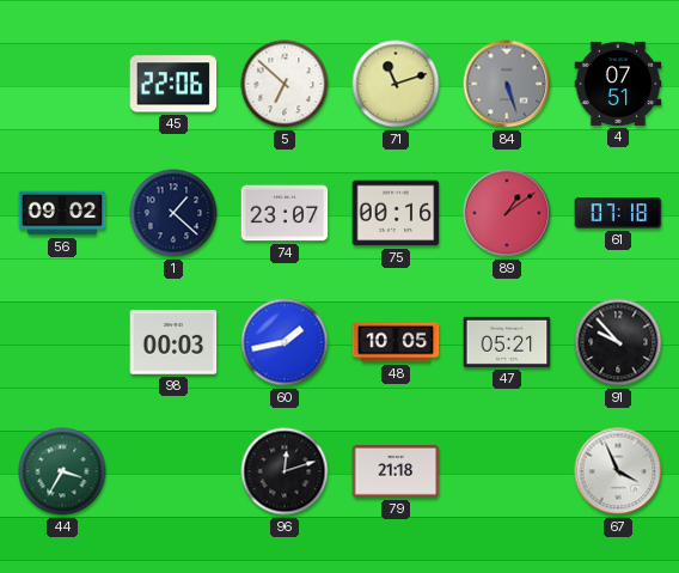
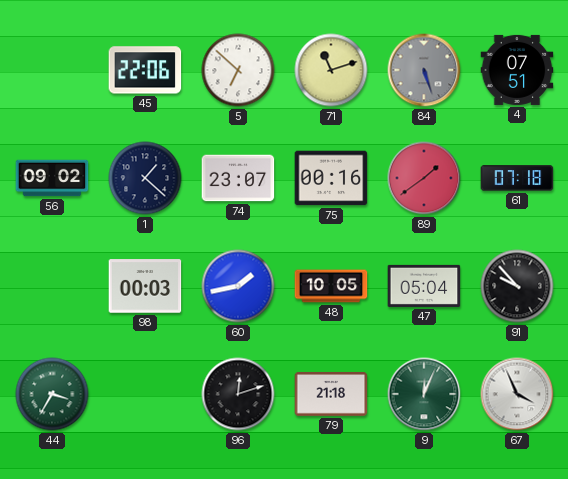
89: 1:09 -> 1:39 (424, 178)
47: 05:21 -> 05:04 (424, 286)
9: none -> 12:04 (424, 394)
